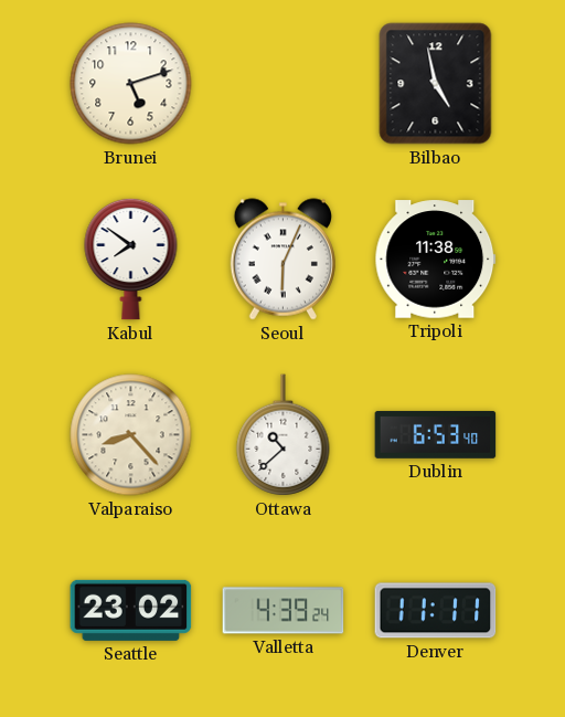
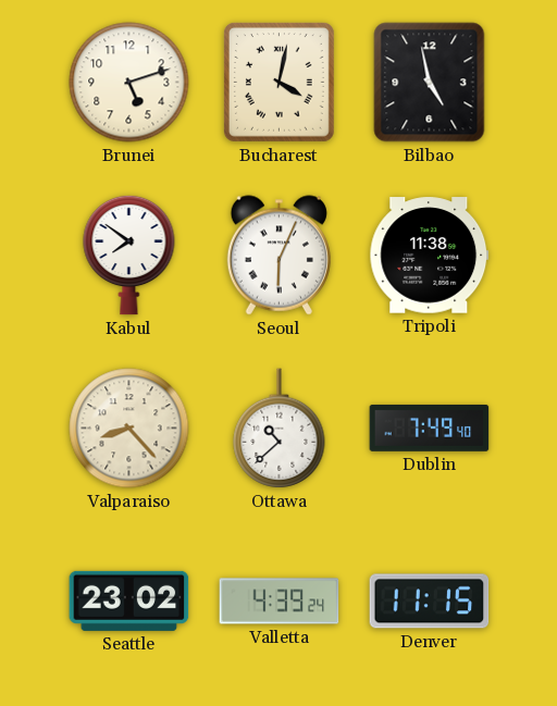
Bucharest: none -> 4:02 (278, 83)
Dublin: 6:53 -> 7:49 (430, 428)
Denver: 11:11 -> 11:15 (430, 602)
